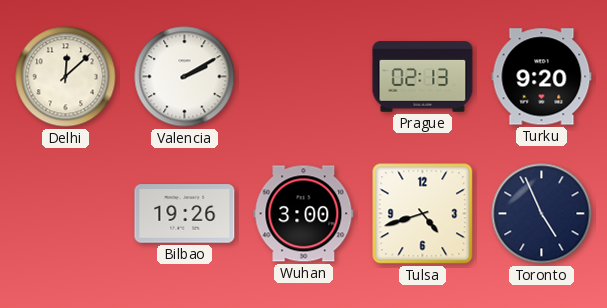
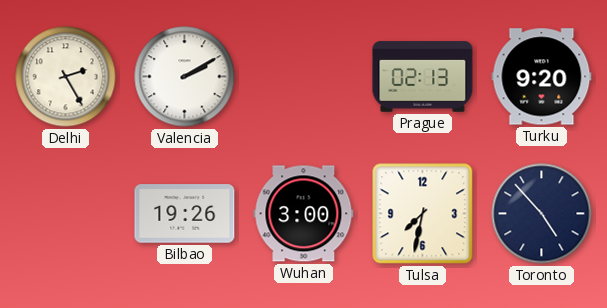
Delhi: 12:08 -> 2:25 (66, 77)
Tulsa: 4:42 -> 7:32 (423, 214)
Toronto: 4:56 -> 4:53 (542, 214)
